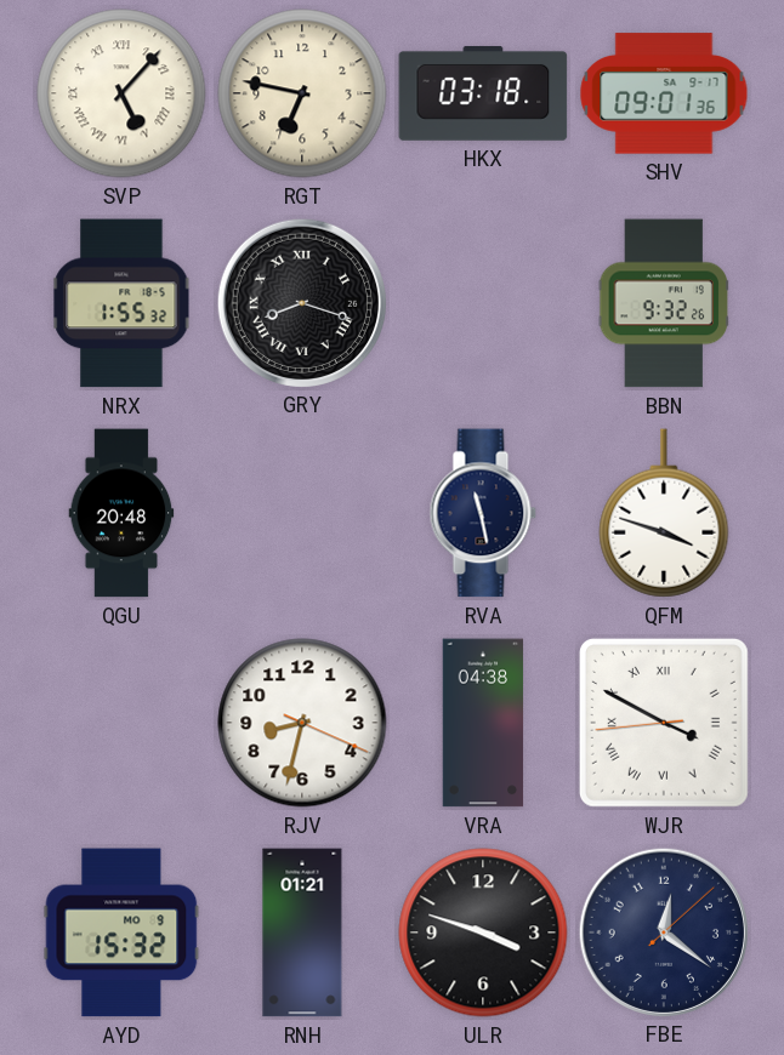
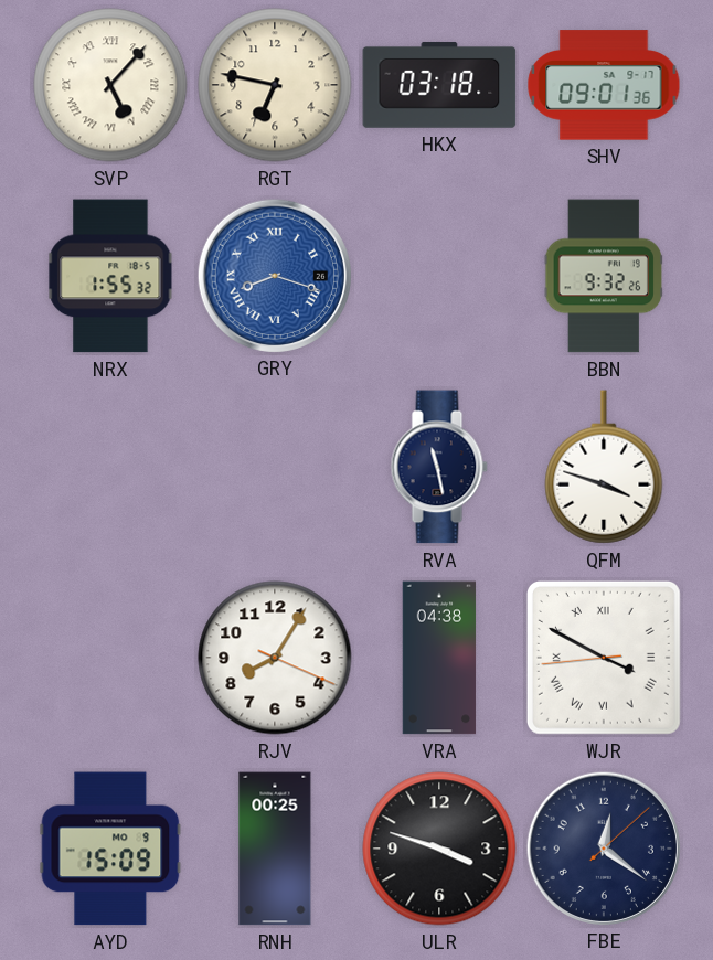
GRY dial: black -> blue (274, 275)
QGU: 20:48 -> none (121, 513)
RJV: 8:32 -> 8:05 (275, 658)
AYD: 15:32 -> 15:09 (110, 849)
RNH: 01:21 -> 00:25 (275, 849)
